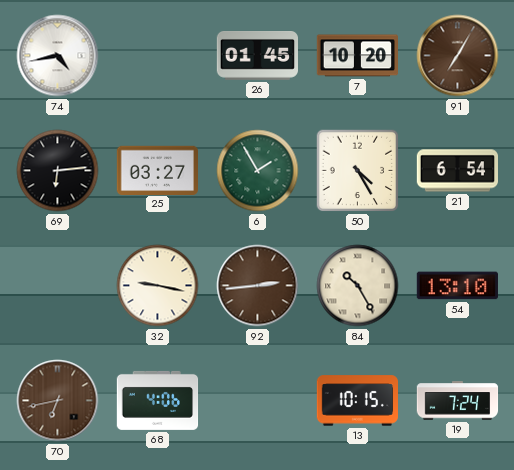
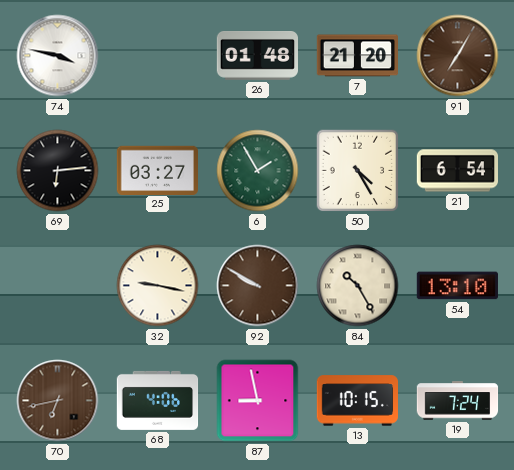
74: 4:43 -> 3:47 (58, 56)
26: 01:45 -> 01:48 (257, 56)
7: 10:20 -> 21:20 (358, 56)
92: 2:44 -> 9:50 (258, 286)
87: none -> 8:58 (258, 401)
